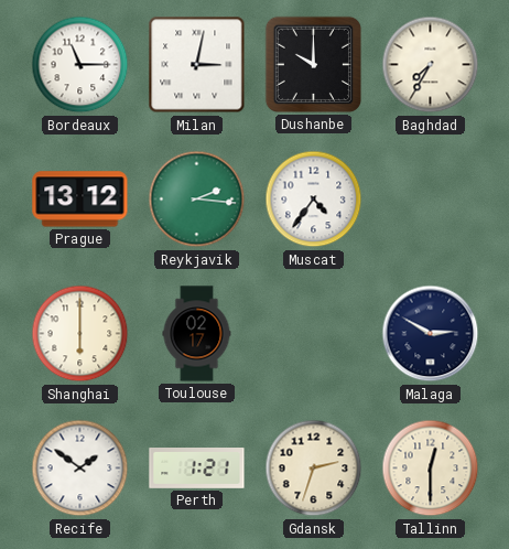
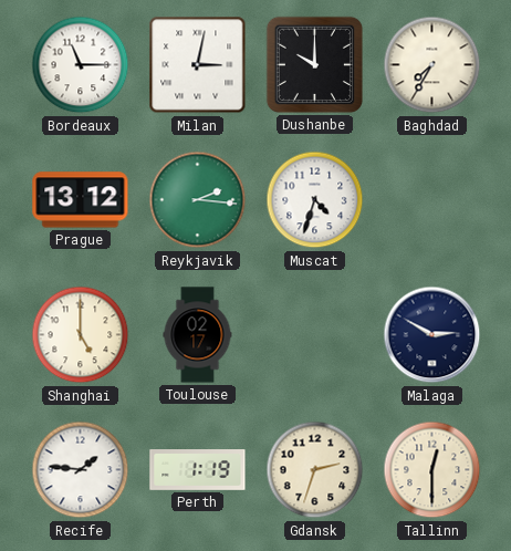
Muscat: 4:36 -> 4:33 (315, 200)
Shanghai: 6:00 -> 5:00 (81, 335)
Recife: 1:51 -> 1:46 (81, 470)
Perth: 1:21 -> 1:19 (198, 470)
